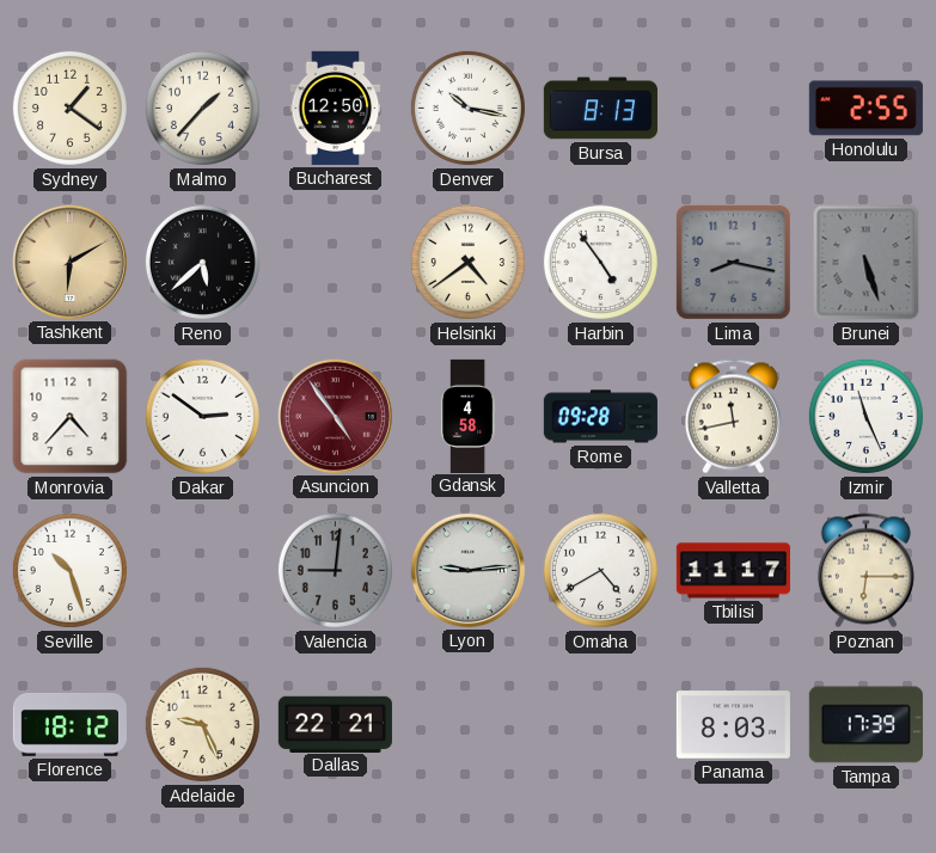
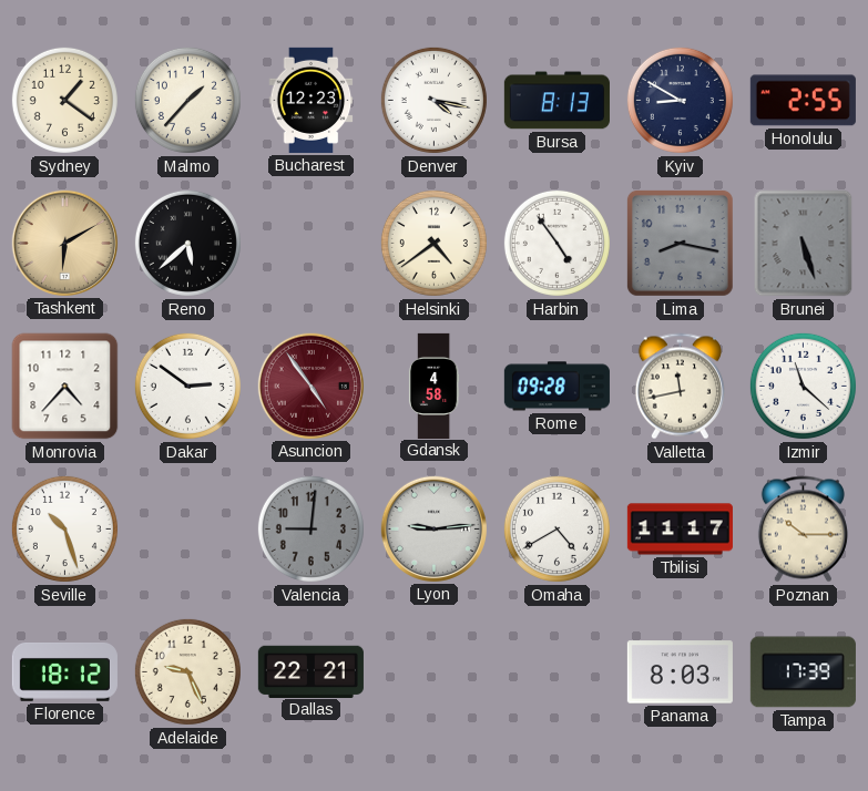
Bucharest: 12:50 -> 12:23 (312, 100)
Denver: 10:17 -> 4:17 (433, 100)
Kyiv: none -> 8:50 (680, 100)
Izmir: 11:26 -> 11:22 (803, 386)
Poznan: 6:15 -> 10:15 (803, 530)
